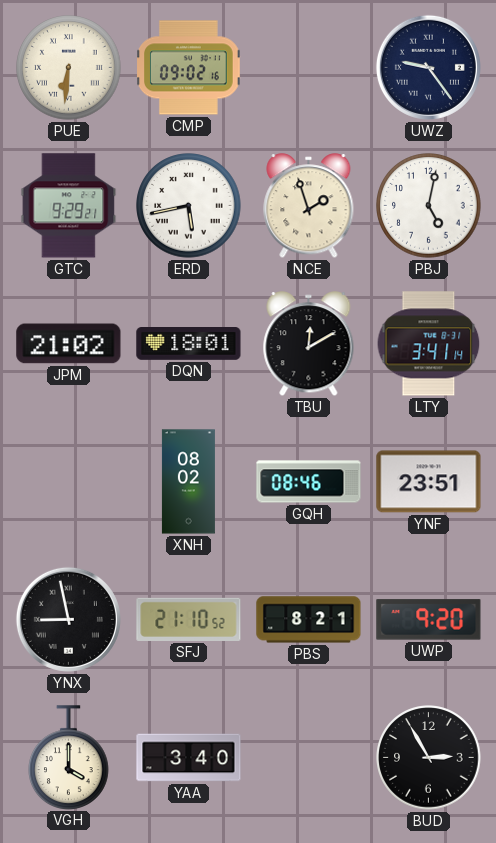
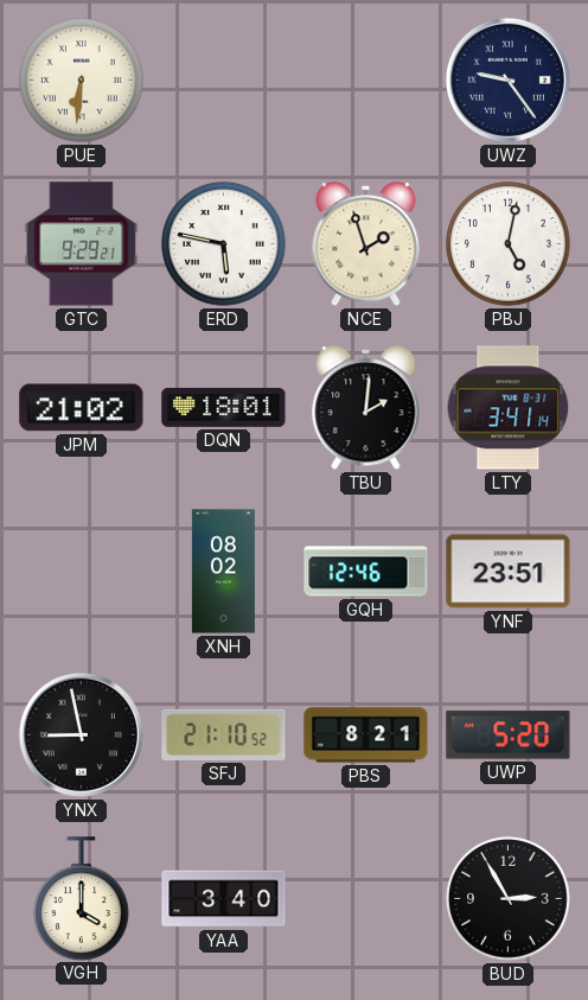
CMP: 09:02 -> none (189, 68)
ERD: 5:43 -> 5:47 (224, 244)
TBU: 12:10 -> 2:01 (366, 408)
GQH: 08:46 -> 12:46 (366, 572)
UWP: 9:20 -> 5:20 (509, 735)
